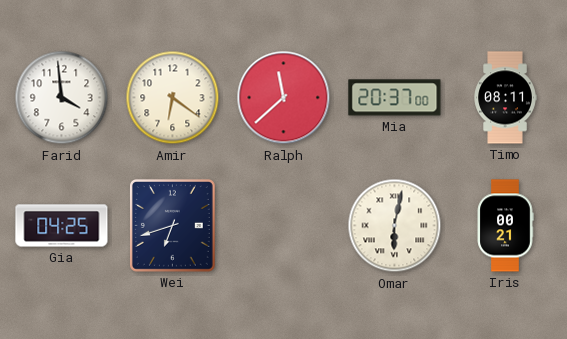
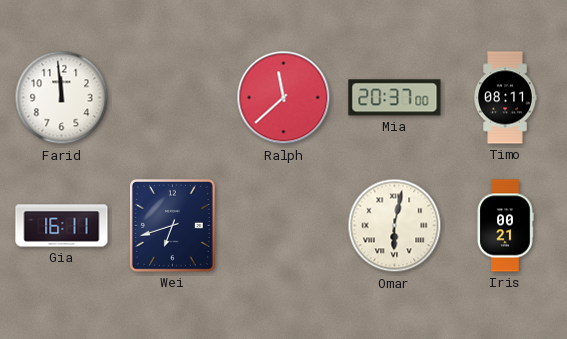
Farid: 3:59 -> 11:59 (62, 98)
Amir: 6:21 -> none (173, 98)
Gia: 04:25 -> 16:11 (62, 226)
